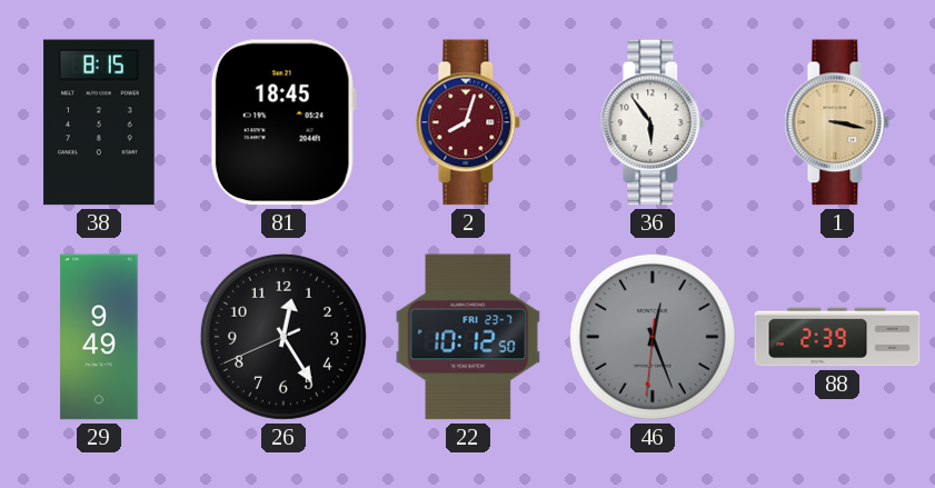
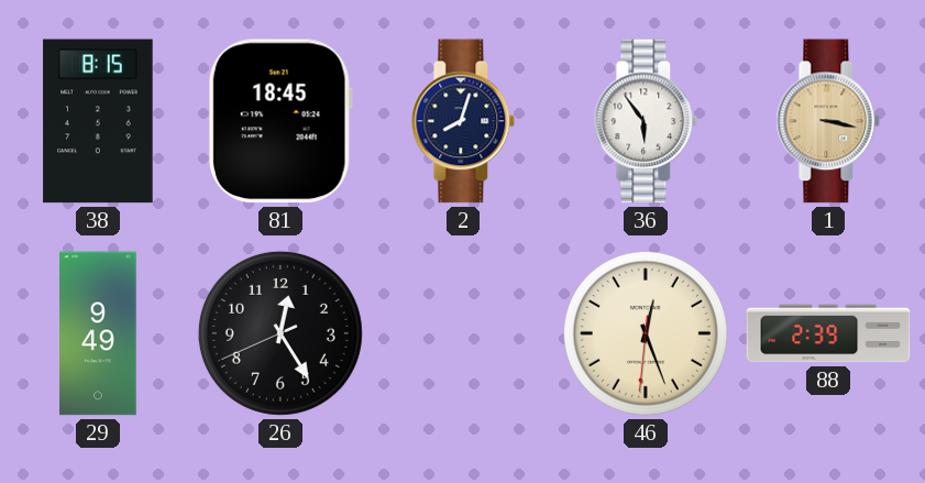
2 dial: burgundy -> navy (463, 121)
22: 10:12 -> none (468, 337)
46 dial: grey -> cream (646, 333)
